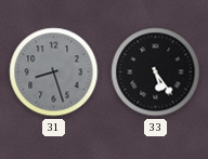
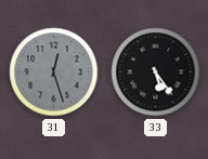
31: 8:27 -> 12:27 (54, 72)
